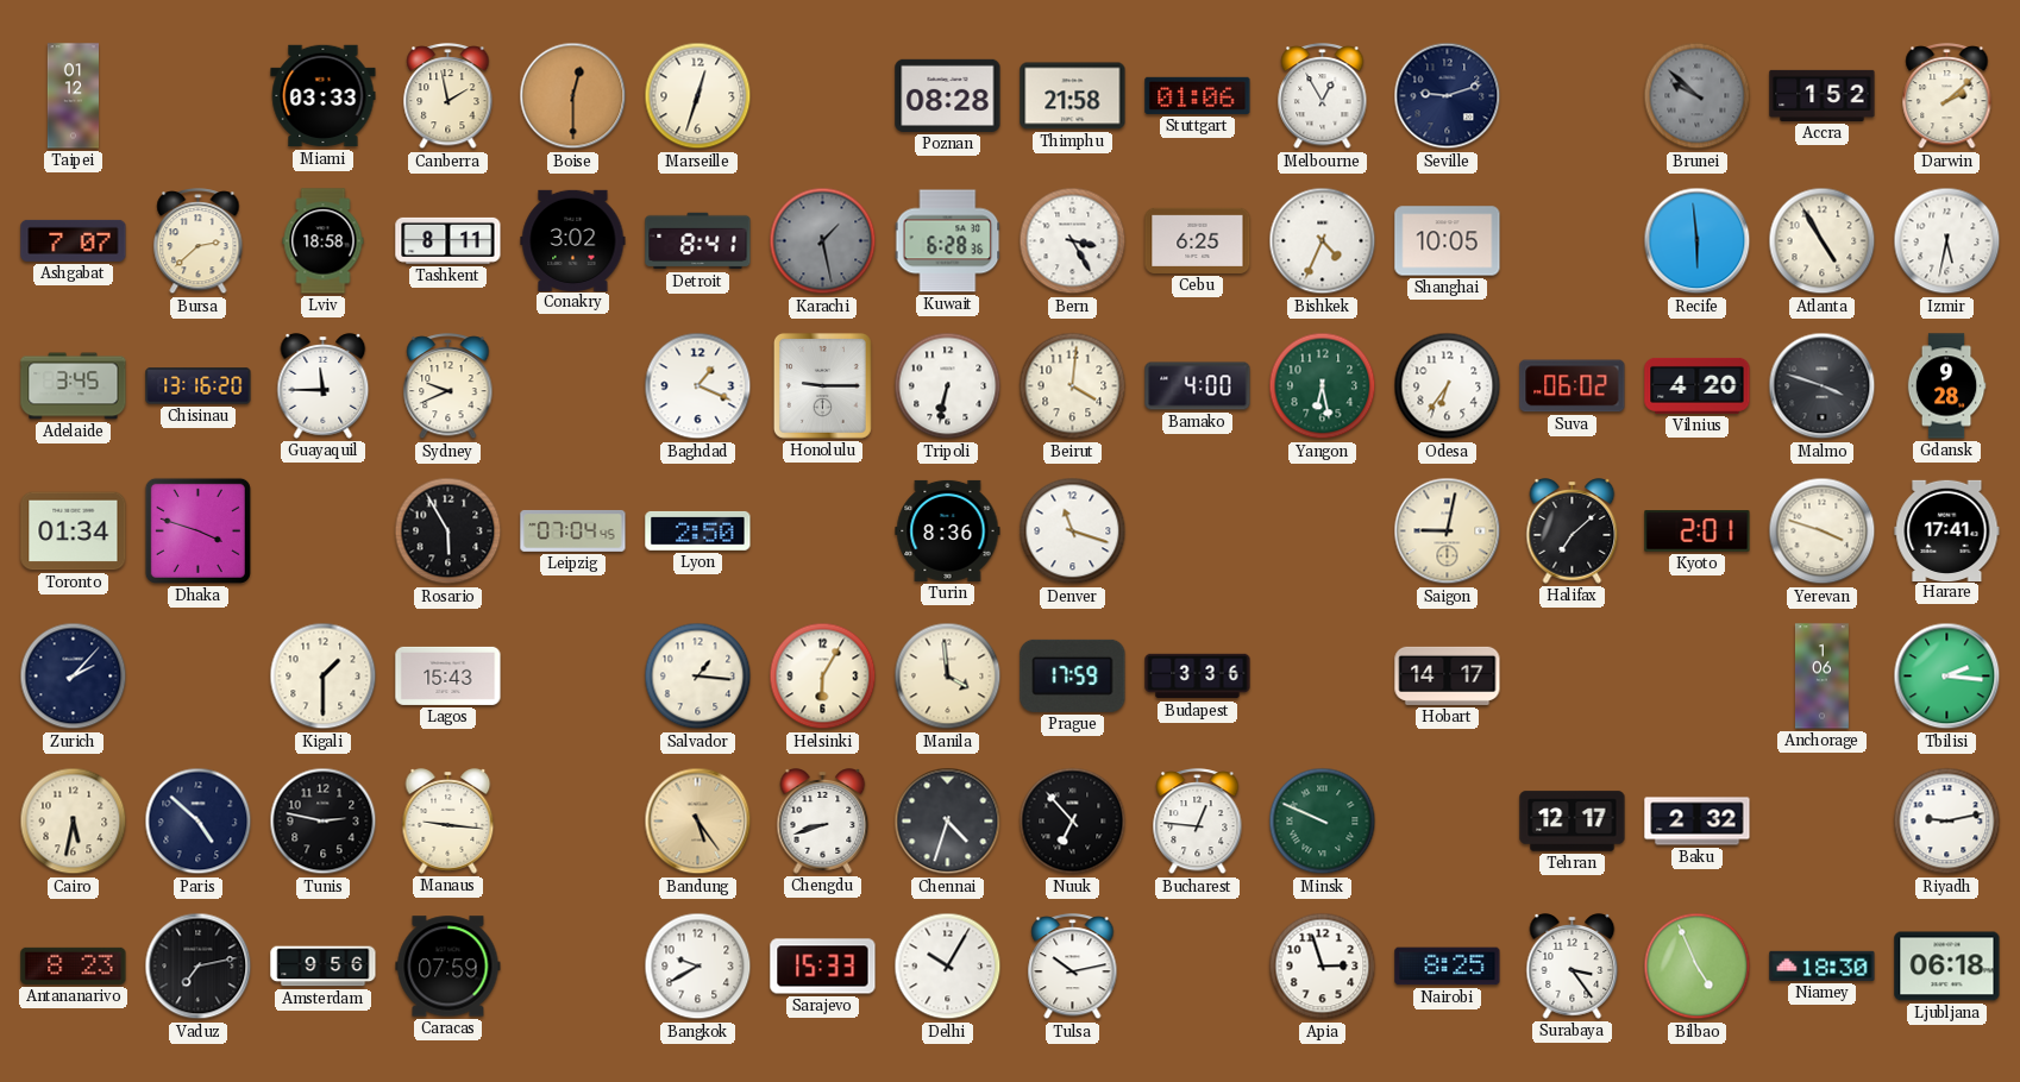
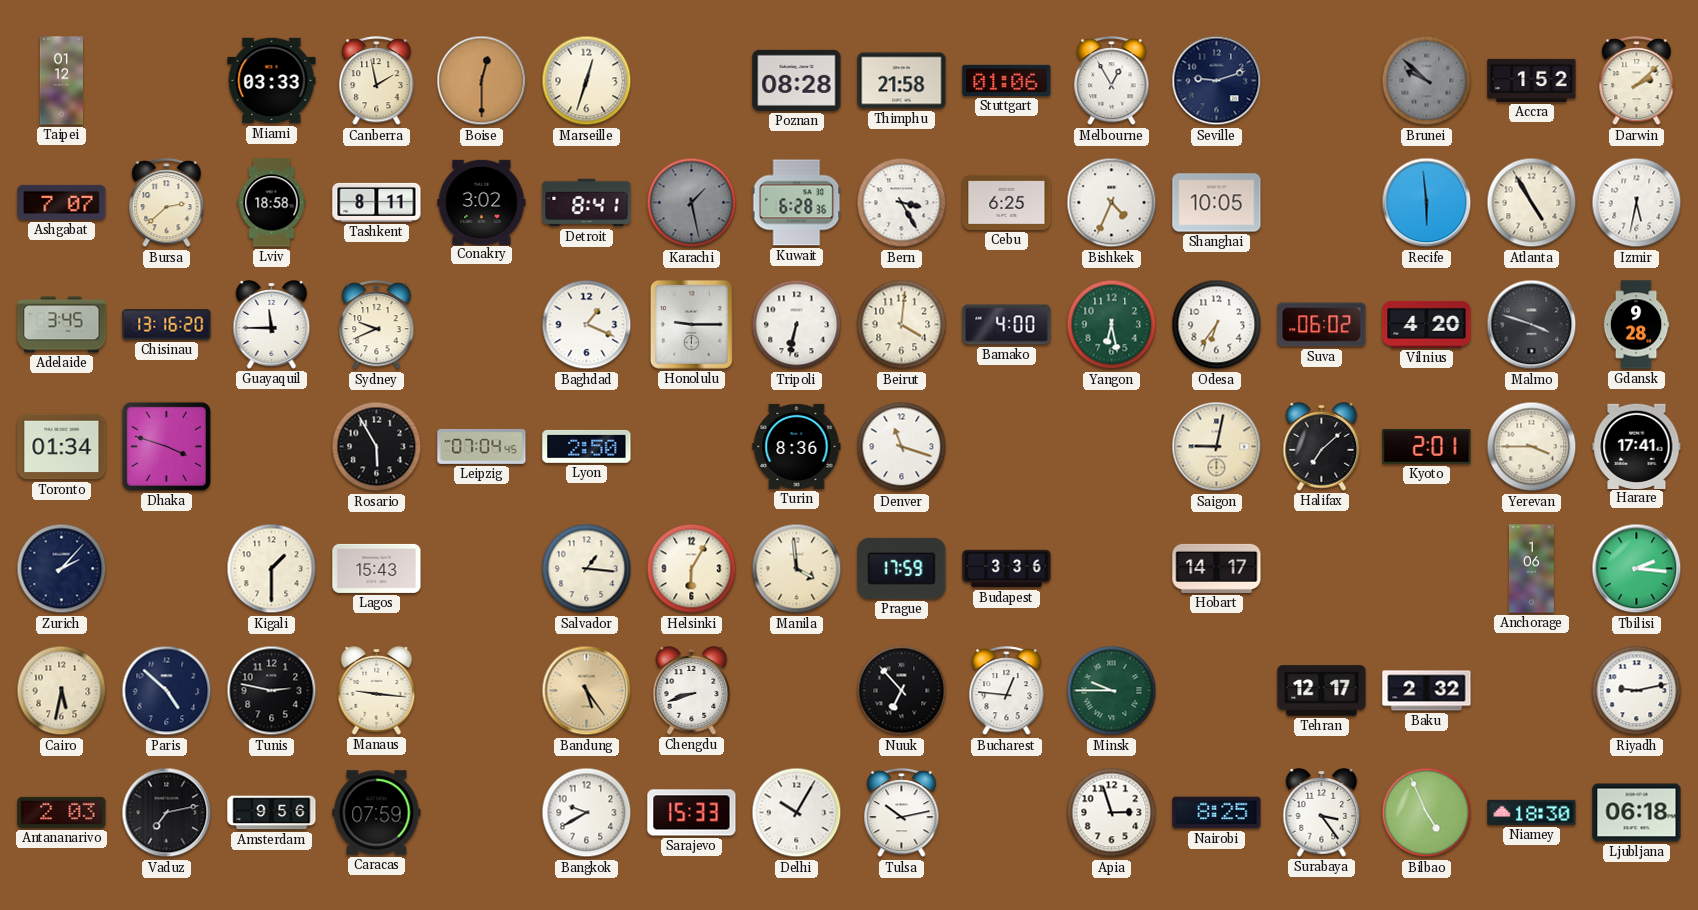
Yerevan: 3:48 -> 3:45 (1532, 447)
Chennai: 4:33 -> none (948, 822)
Minsk: 9:49 -> 9:45 (1112, 691)
Antananarivo: 8:23 -> 2:03 (62, 812)
